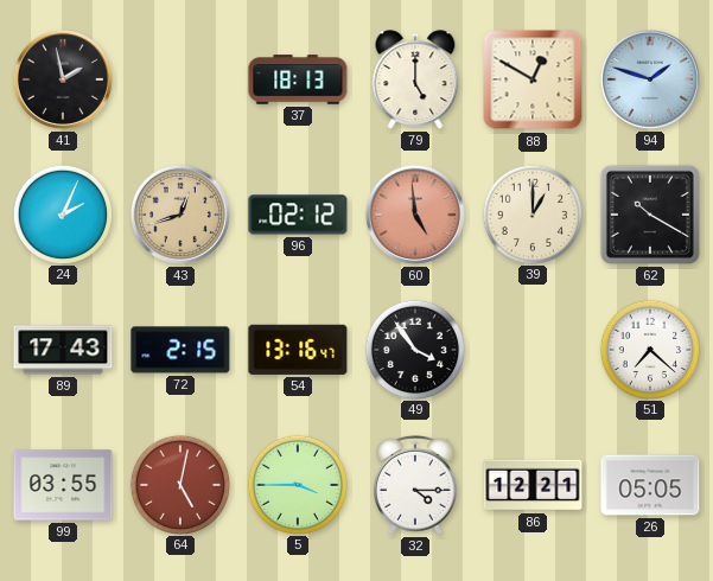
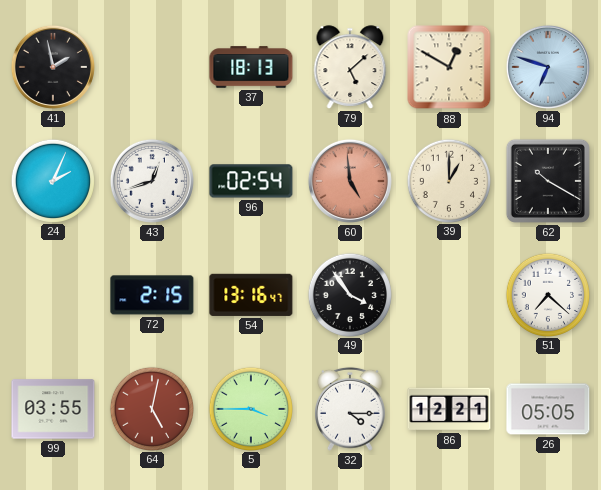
79: 5:00 -> 5:08 (350, 67)
94: 1:48 -> 6:48 (548, 67)
43 dial: champagne -> white (152, 181)
96: 02:12 -> 02:54 (251, 181)
89: 17:43 -> none (63, 350)
